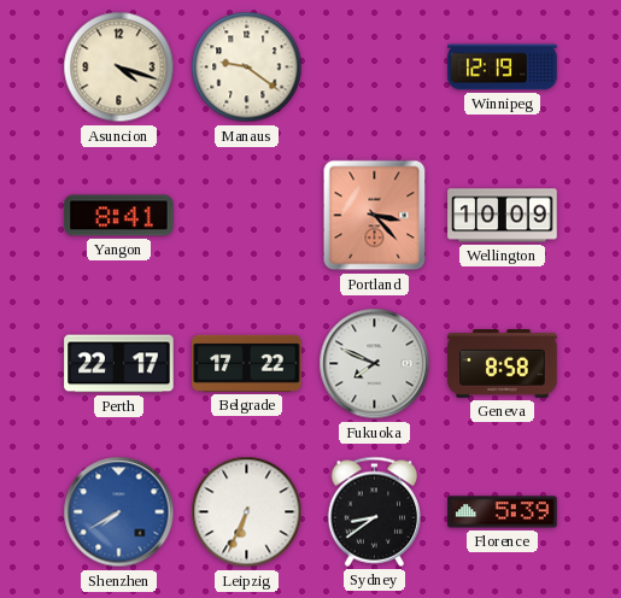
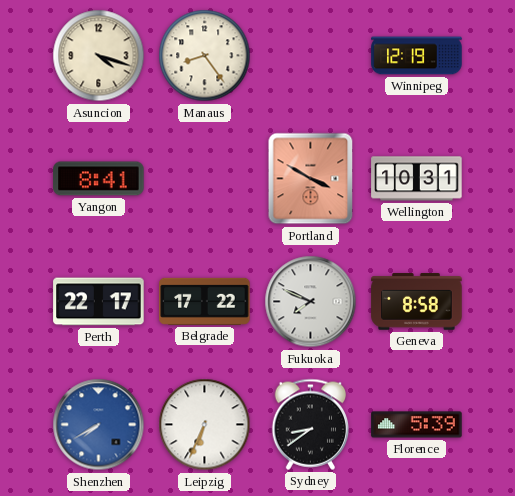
Manaus: 9:21 -> 8:24 (205, 56)
Portland: 3:23 -> 3:50 (311, 179)
Wellington: 10:09 -> 10:31 (417, 179)
